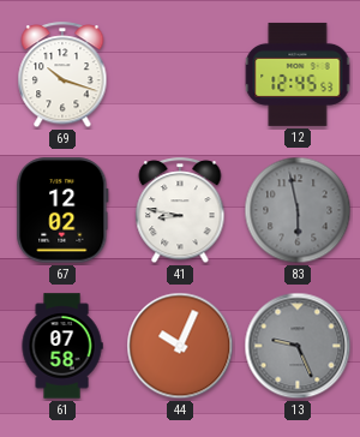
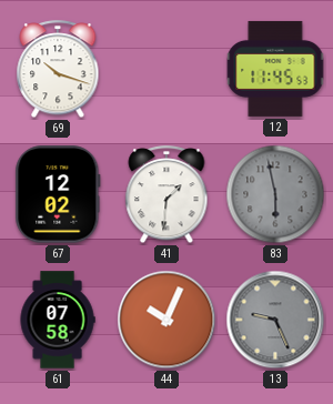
12: 12:45 -> 11:45 (275, 69)
41: 8:47 -> 1:31 (167, 195)
